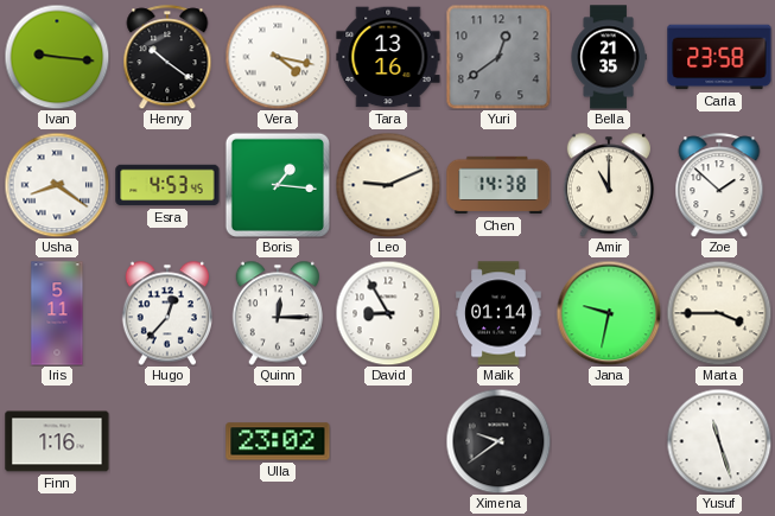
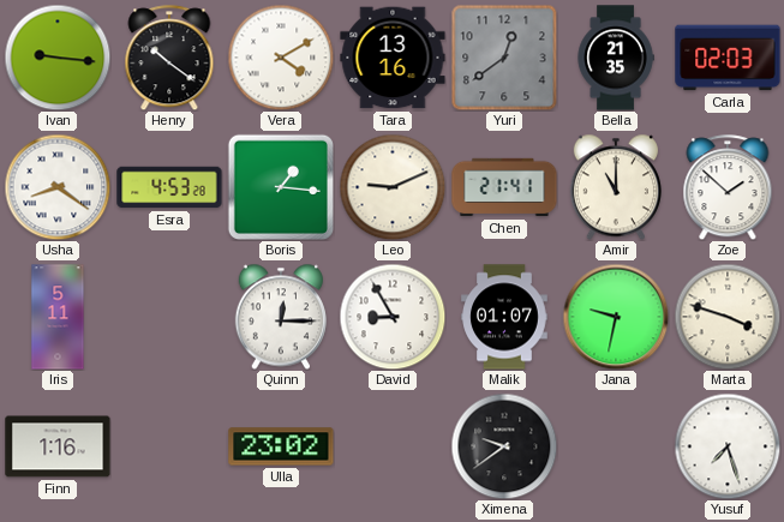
Vera: 4:17 -> 4:10 (281, 58)
Carla: 23:58 -> 02:03 (728, 58)
Esra: 4:53:45 -> 4:53:28 (169, 187)
Chen: 14:38 -> 21:41 (504, 187)
Hugo: 12:37 -> none (166, 313)
Malik: 01:14 -> 01:07 (504, 317)
Marta: 3:45 -> 3:48 (728, 317)
Yusuf: 11:27 -> 7:27 (728, 446)
